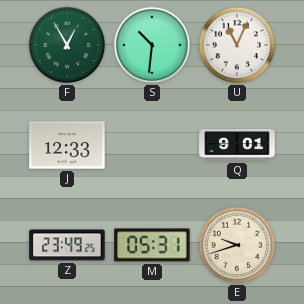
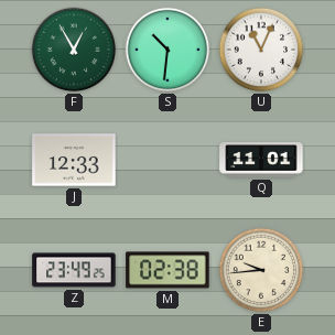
Q: 9:01 -> 11:01 (261, 160)
M: 05:31 -> 02:38 (167, 270)
E: 9:42 -> 9:44 (261, 270)
